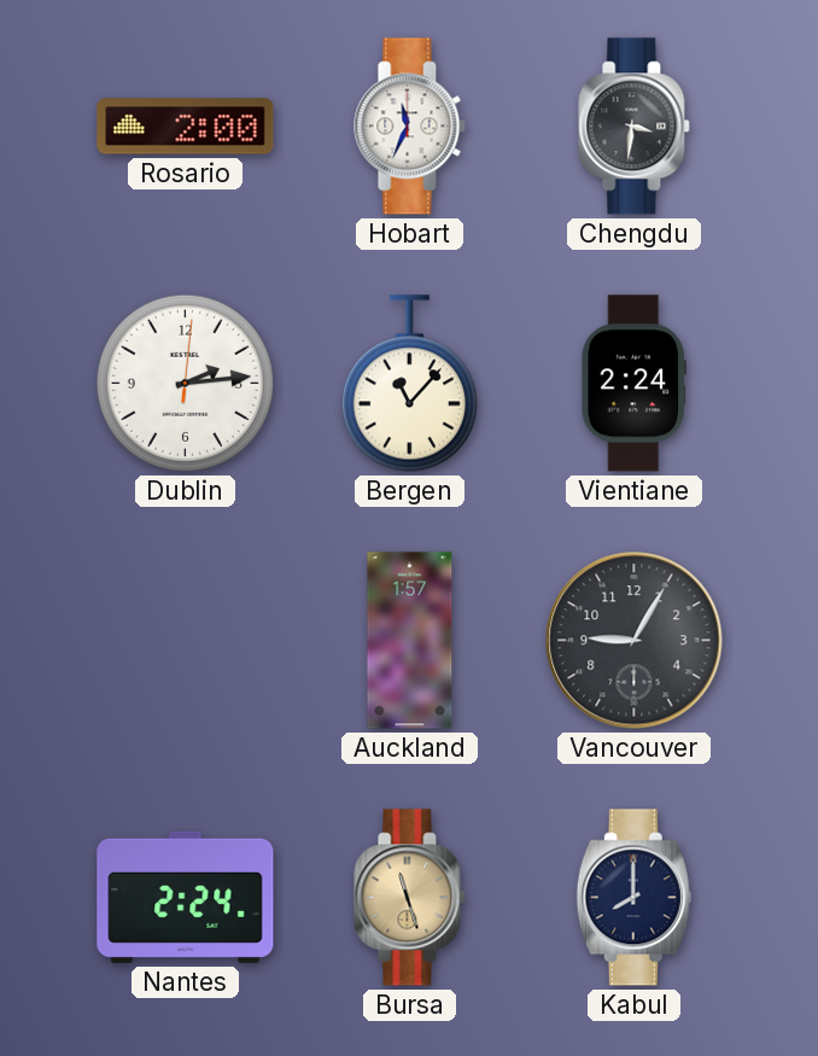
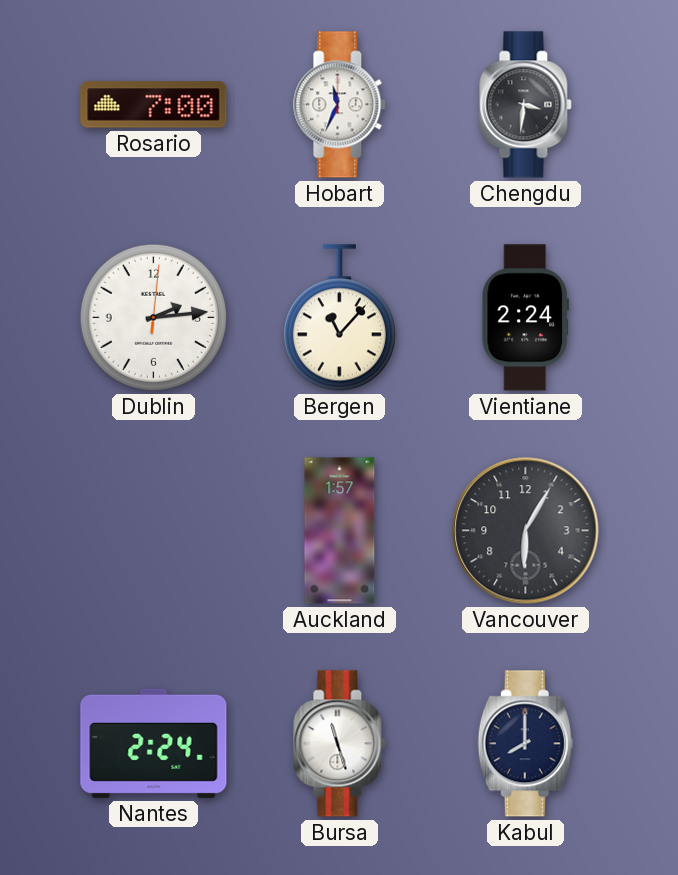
Rosario: 2:00 -> 7:00 (154, 105)
Vancouver: 9:05 -> 6:05 (526, 531)
Bursa dial: champagne -> white (340, 744)
